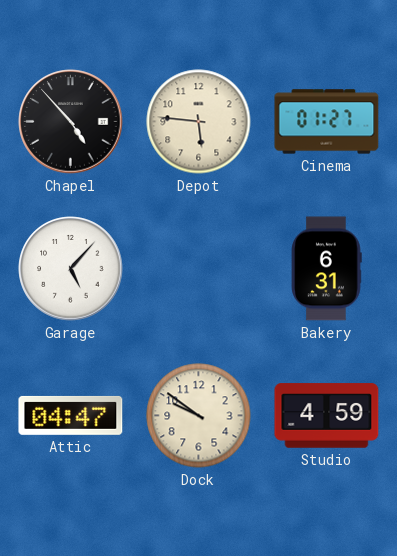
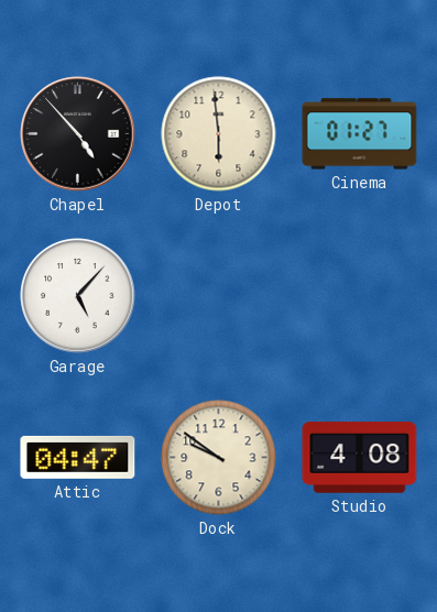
Depot: 5:46 -> 5:59 (219, 134)
Bakery: 6:31 -> none (326, 269)
Studio: 4:59 -> 4:08 (360, 458)
